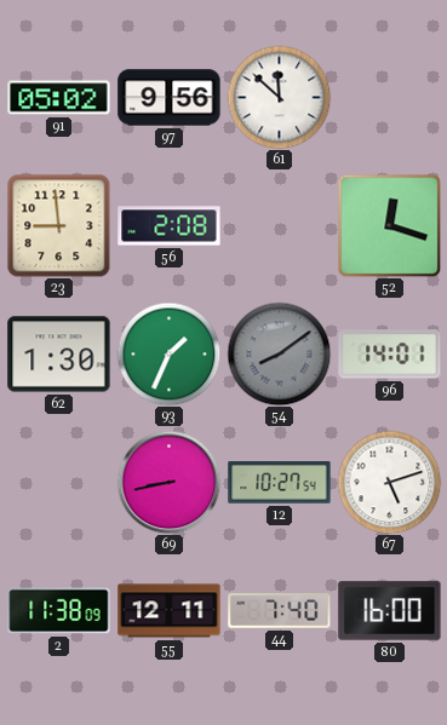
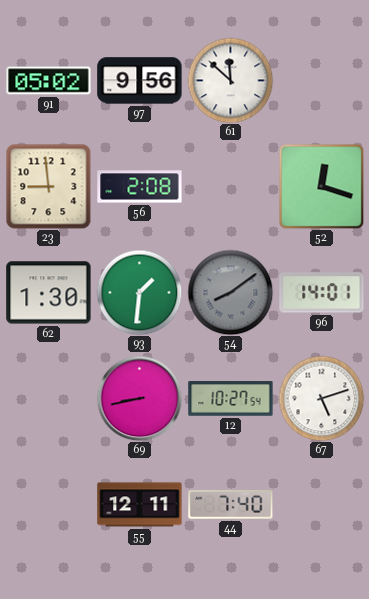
93: 1:34 -> 1:31 (139, 292)
2: 11:38 -> none (59, 611)
80: 16:00 -> none (390, 611)
